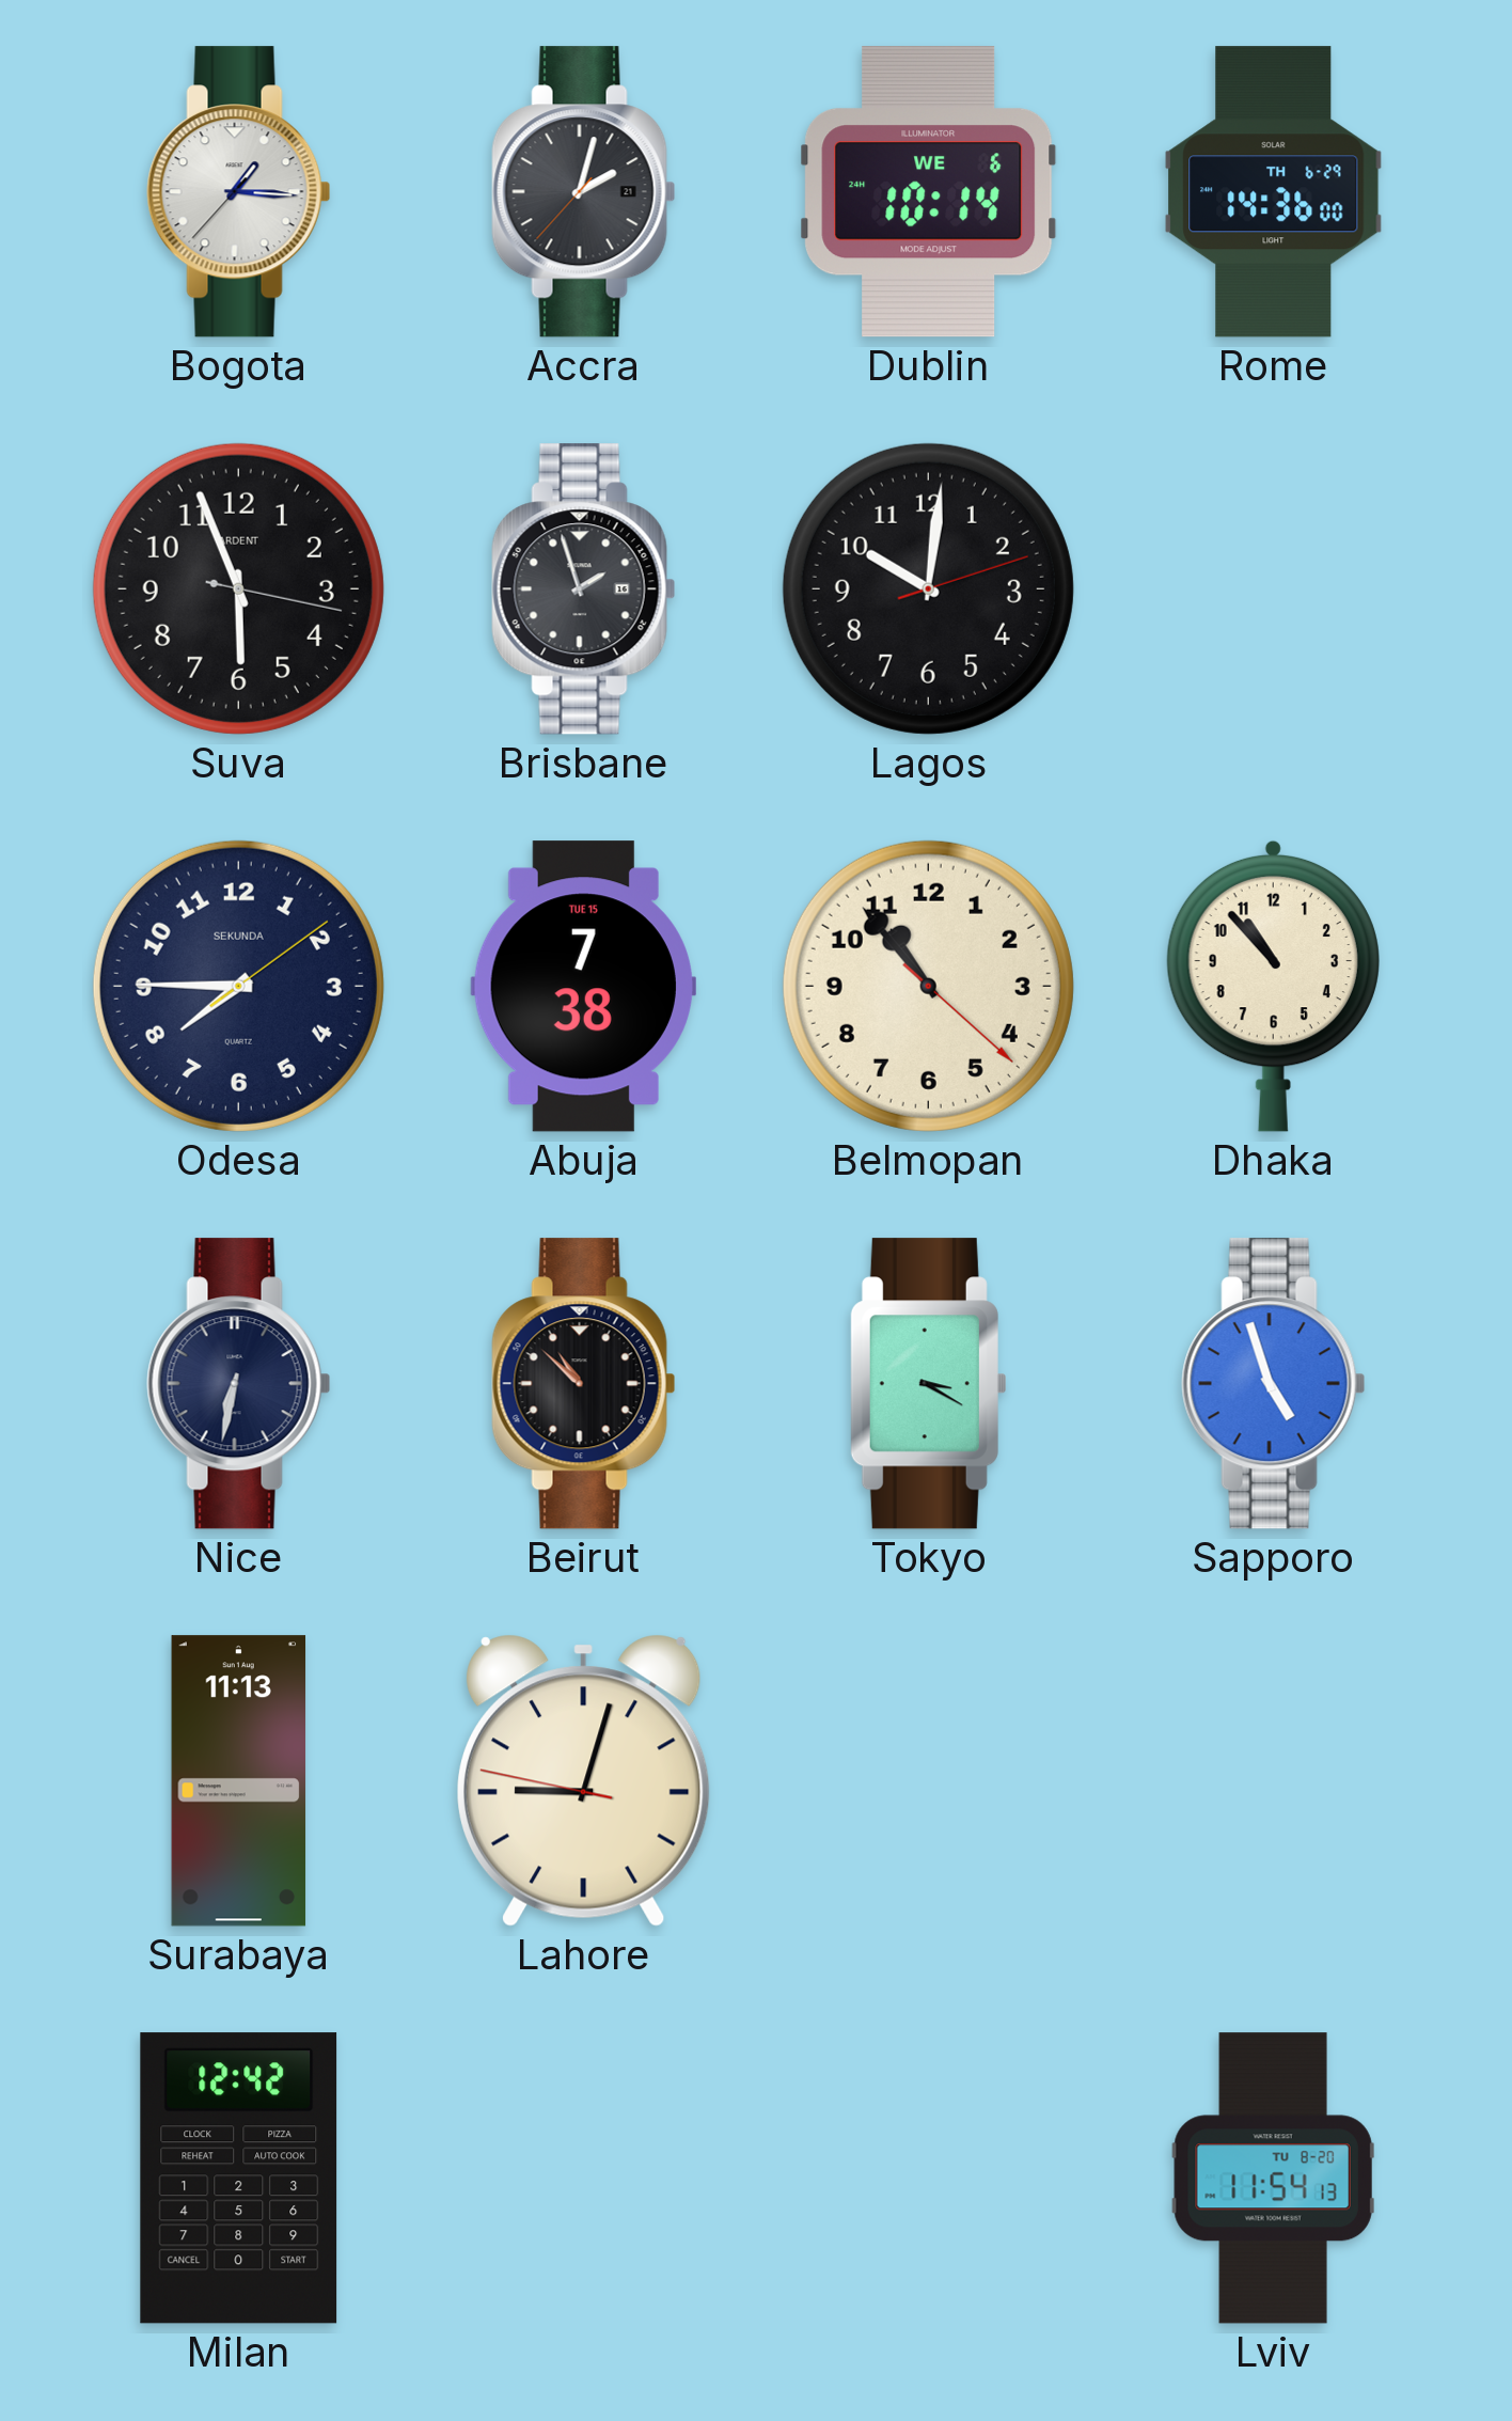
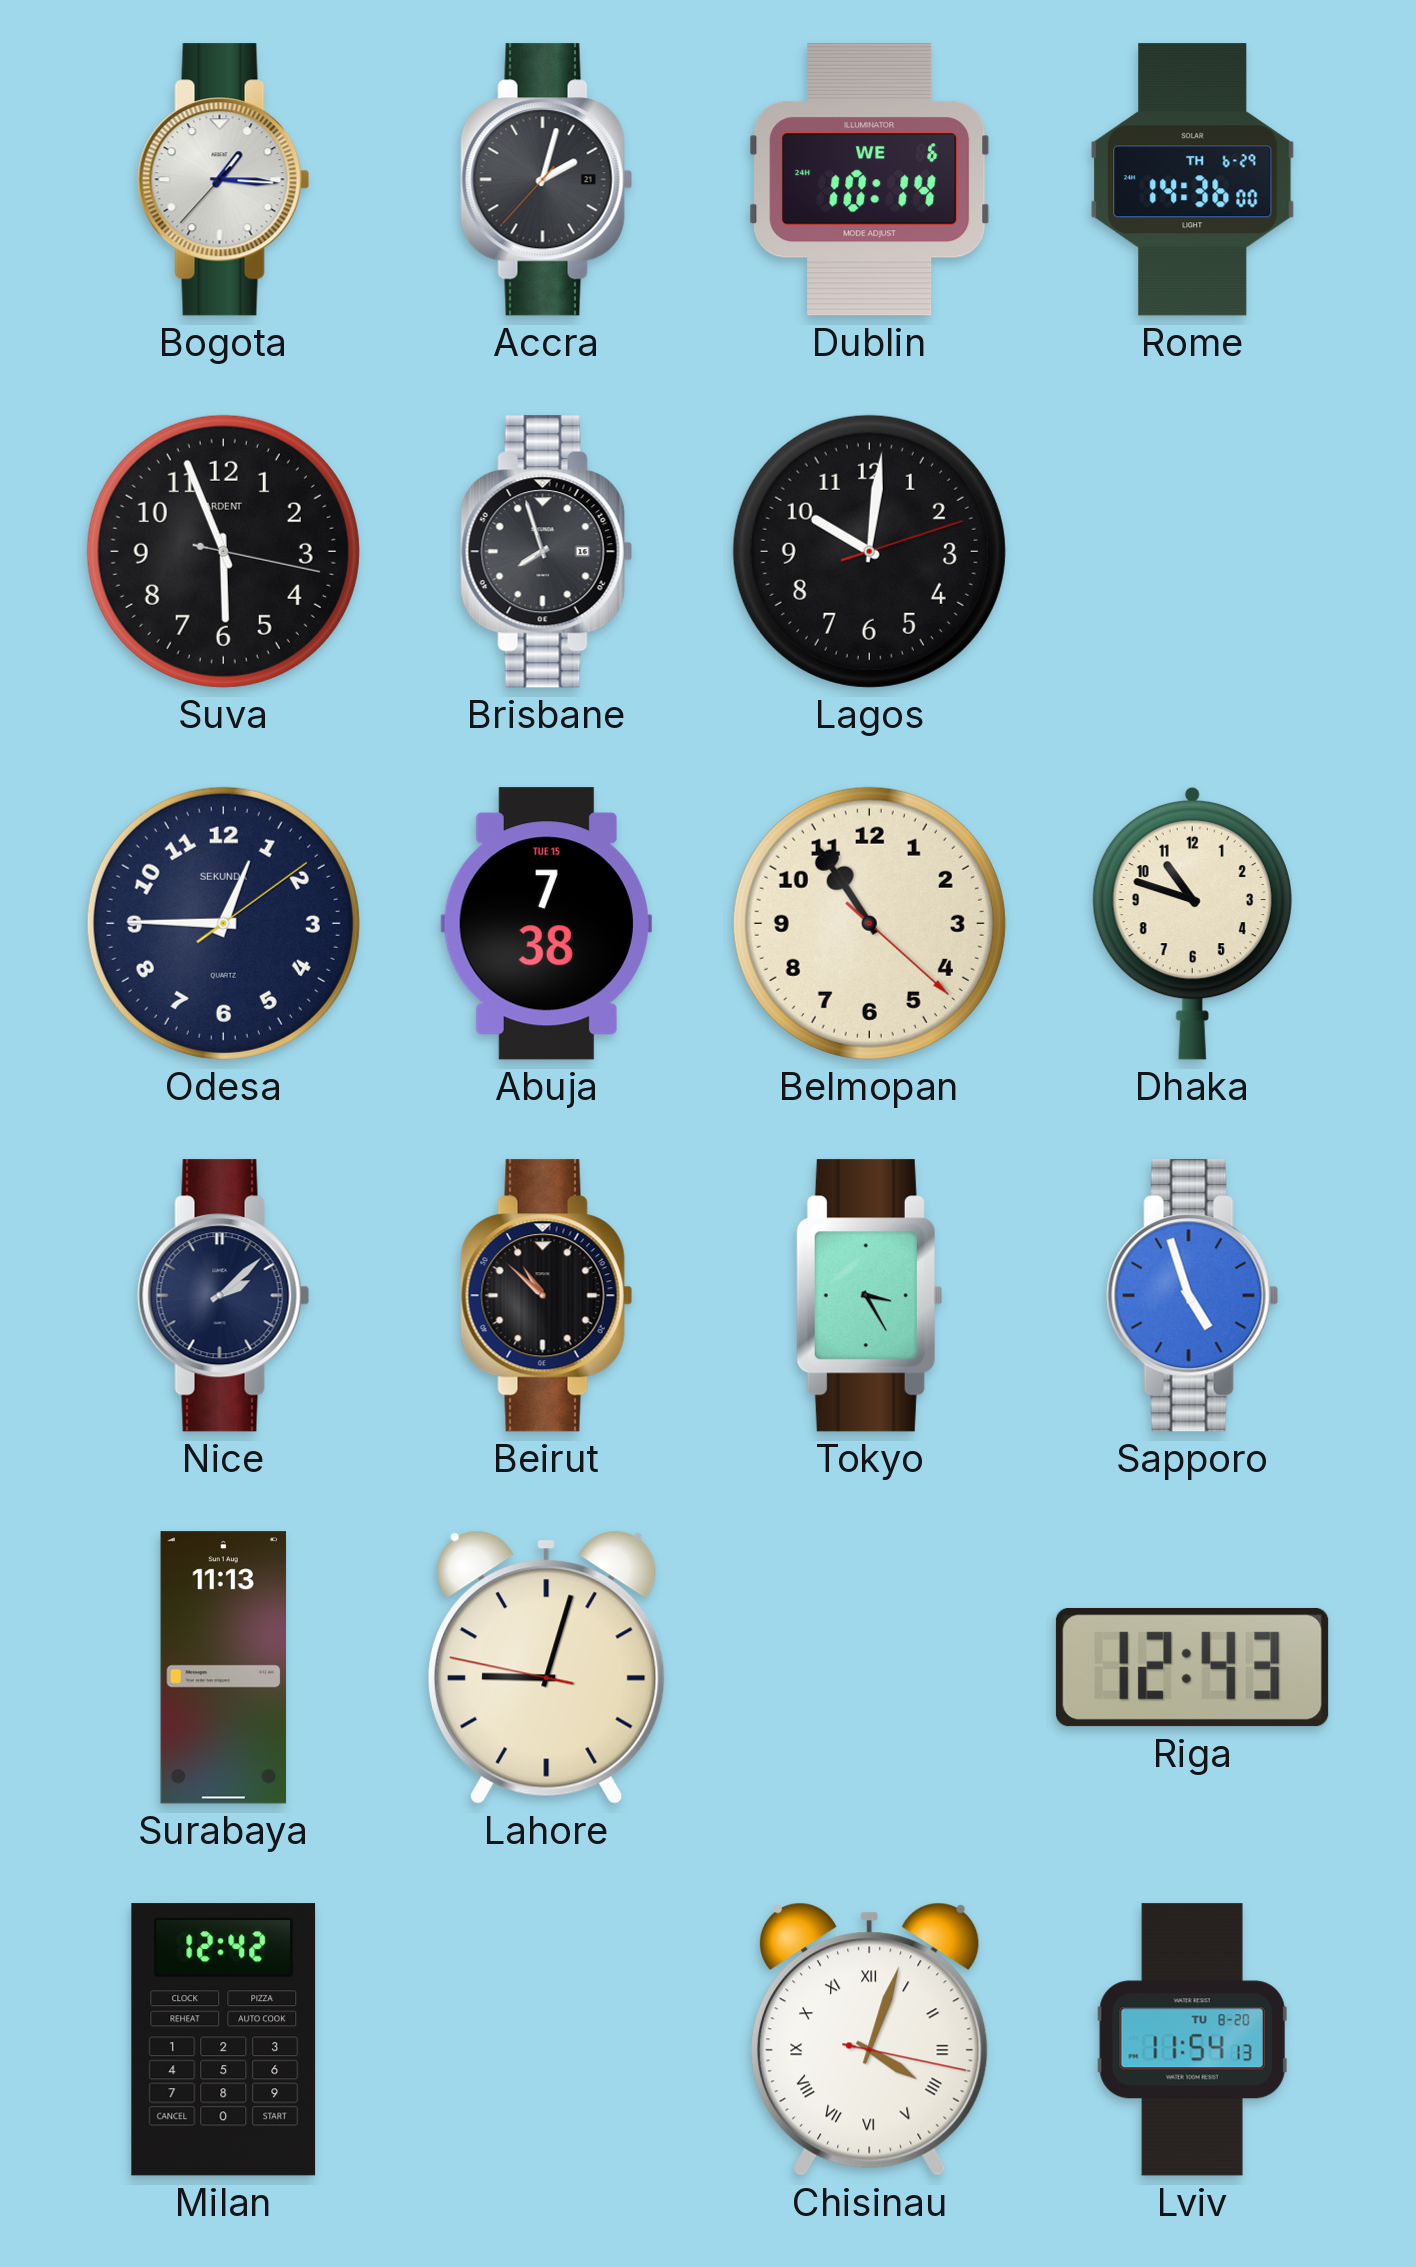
Brisbane: 1:57 -> 7:57 (547, 552)
Odesa: 7:45 -> 12:45 (223, 923)
Belmopan: 10:53 -> 10:54 (869, 923)
Dhaka: 10:53 -> 10:48 (1192, 923)
Nice: 6:32 -> 2:08 (224, 1296)
Tokyo: 3:20 -> 3:25 (869, 1296)
Riga: none -> 12:43 (1192, 1667)
Chisinau: none -> 4:03 (869, 2039)
